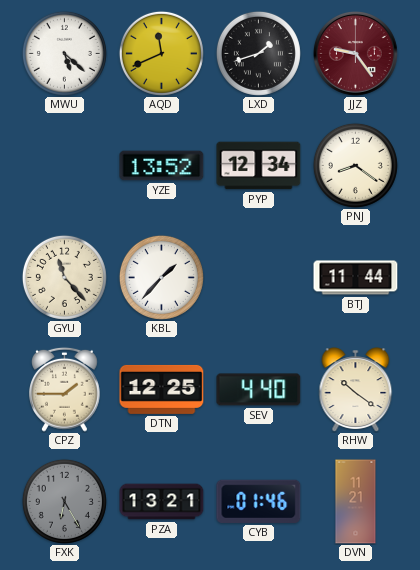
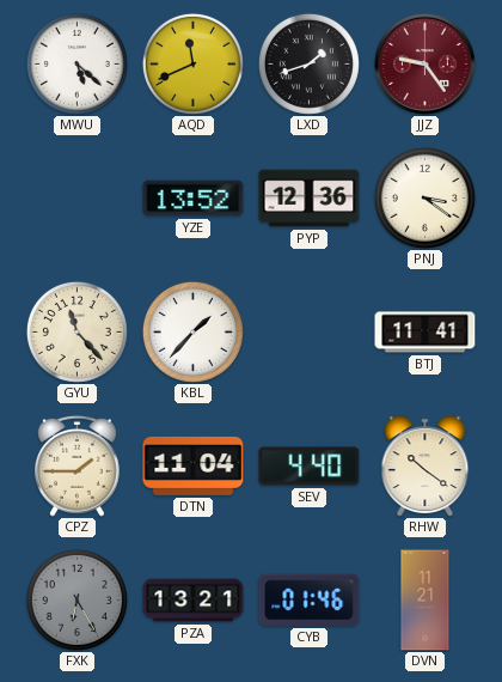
PYP: 12:34 -> 12:36 (310, 199)
PNJ: 8:21 -> 3:21 (424, 197)
BTJ: 11:44 -> 11:41 (426, 333)
DTN: 12:25 -> 11:04 (194, 465)
